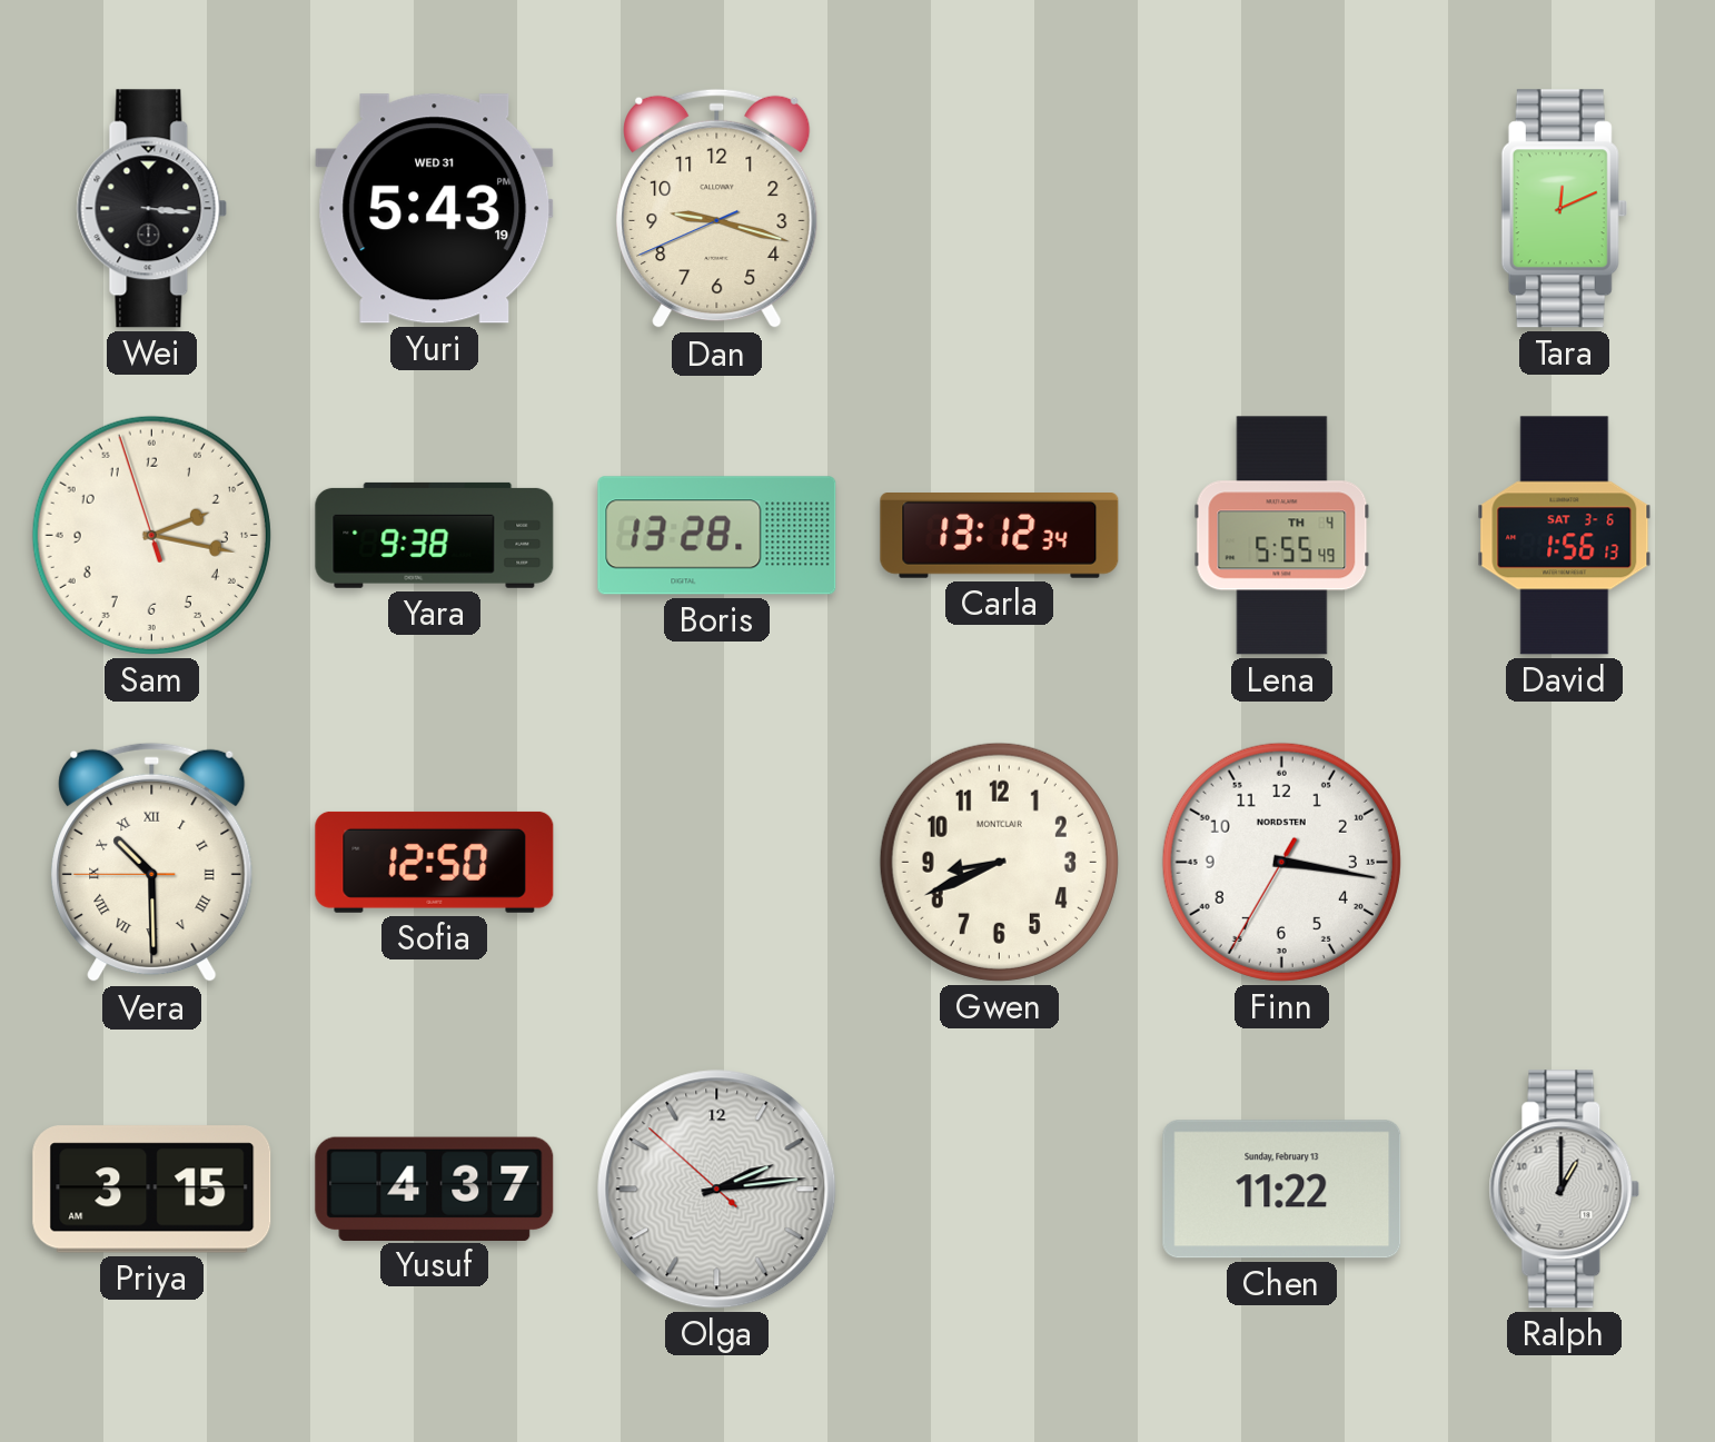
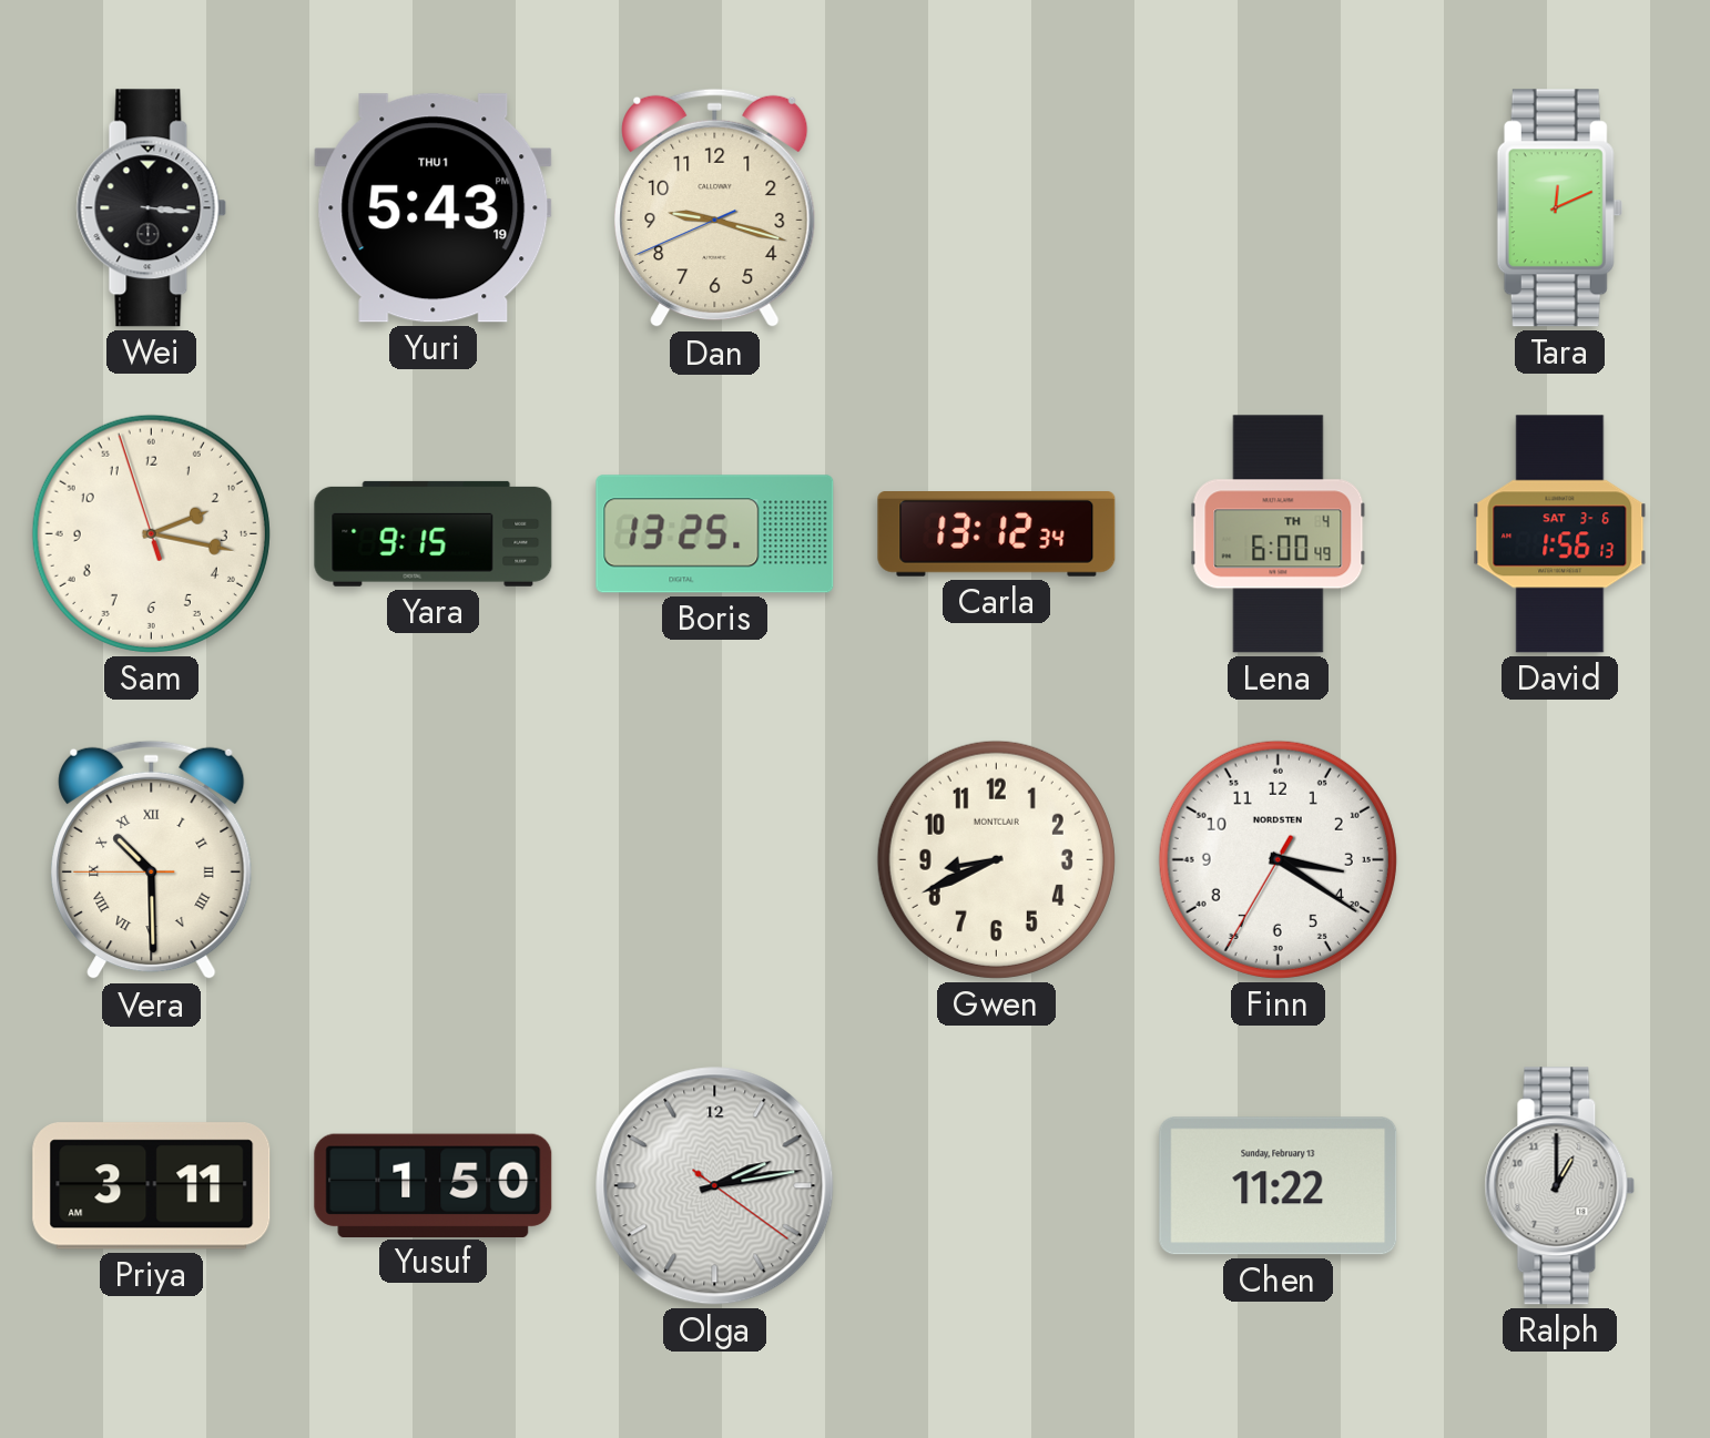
Yuri date: WED 31 -> THU 1 (434, 208)
Yara: 9:38 -> 9:15 (434, 533)
Boris: 13:28 -> 13:25 (715, 534)
Lena: 5:55 -> 6:00 (1279, 534)
Sofia: 12:50 -> none (435, 862)
Finn: 3:16 -> 3:20 (1278, 859)
Priya: 3:15 -> 3:11 (152, 1186)
Yusuf: 4:37 -> 1:50 (434, 1185)
Olga: 2:13:52 -> 2:13:21 (715, 1186)
